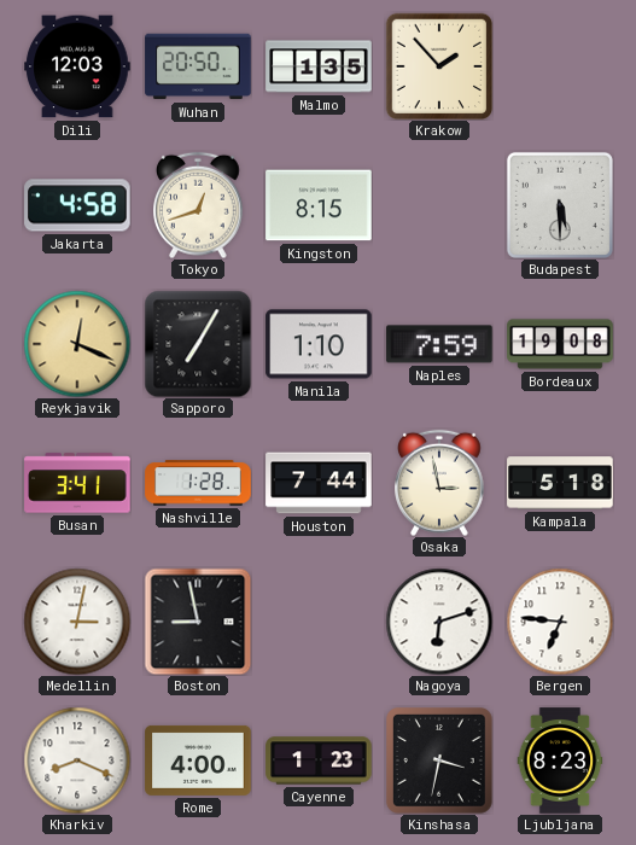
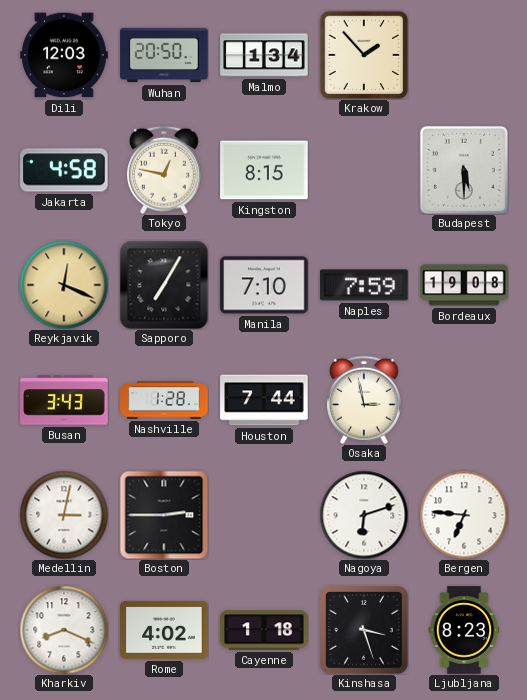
Malmo: 1:35 -> 1:34 (264, 55)
Tokyo: 12:42 -> 12:47 (165, 170)
Manila: 1:10 -> 7:10 (264, 285)
Busan: 3:41 -> 3:43 (64, 400)
Kampala: 5:18 -> none (560, 483)
Boston: 8:58 -> 2:45 (164, 515)
Rome: 4:00 -> 4:02 (164, 630)
Cayenne: 1:23 -> 1:18 (264, 630)
Kinshasa: 3:32 -> 3:27 (365, 631)
